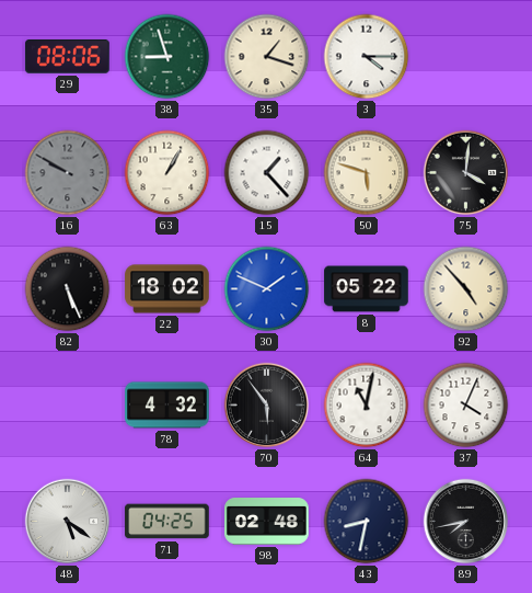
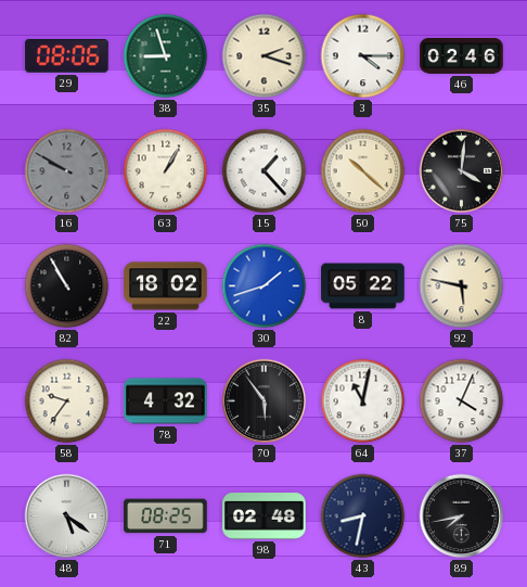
35: 1:18 -> 2:18 (265, 56)
46: none -> 02:46 (462, 56)
50: 5:48 -> 10:22 (363, 171)
82: 5:26 -> 10:55 (67, 286)
30: 1:49 -> 1:42 (265, 286)
92: 4:53 -> 5:47 (462, 286)
58: none -> 9:36 (67, 401)
71: 04:25 -> 08:25 (166, 516)
